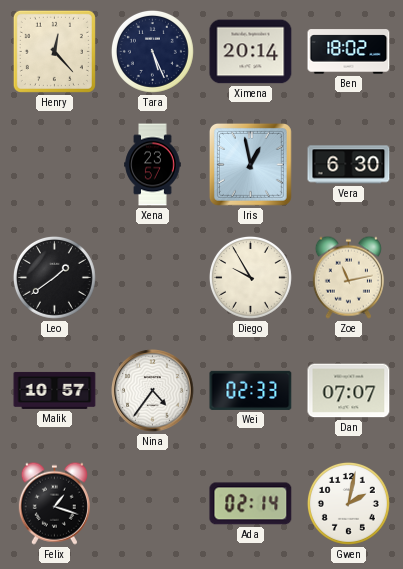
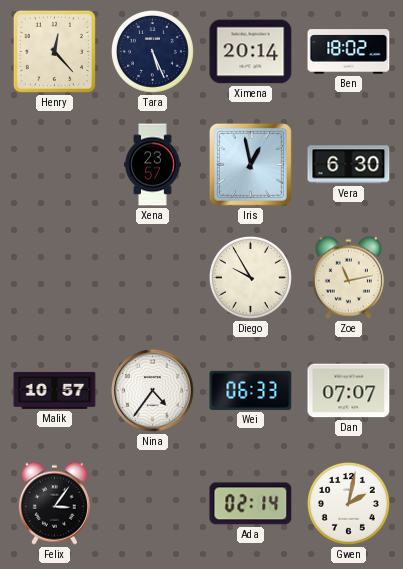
Leo: 1:39 -> none (54, 277)
Wei: 02:33 -> 06:33 (251, 390)
Felix: 1:18 -> 3:06 (54, 503)
